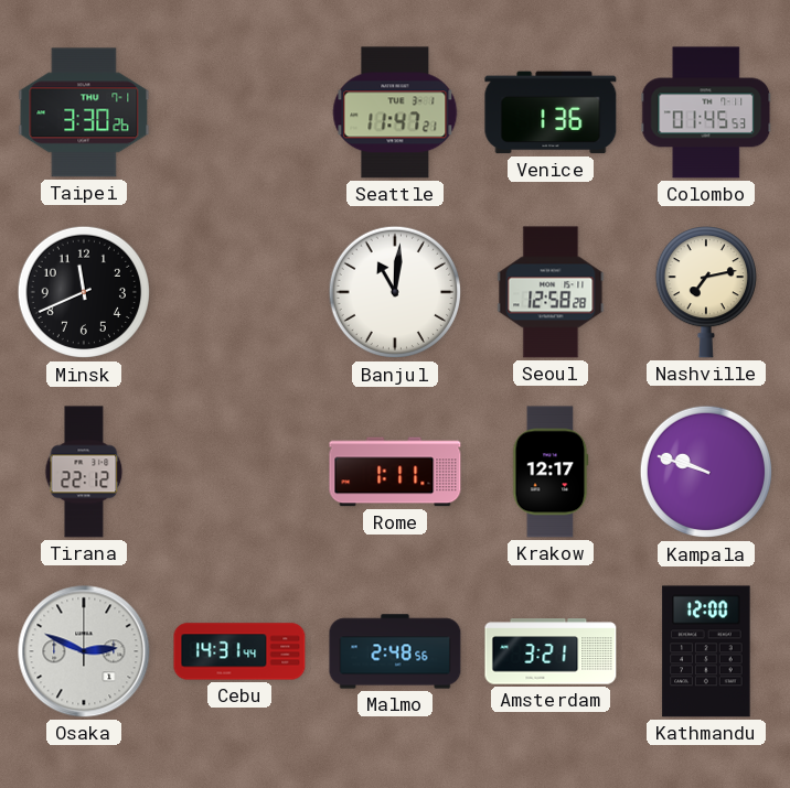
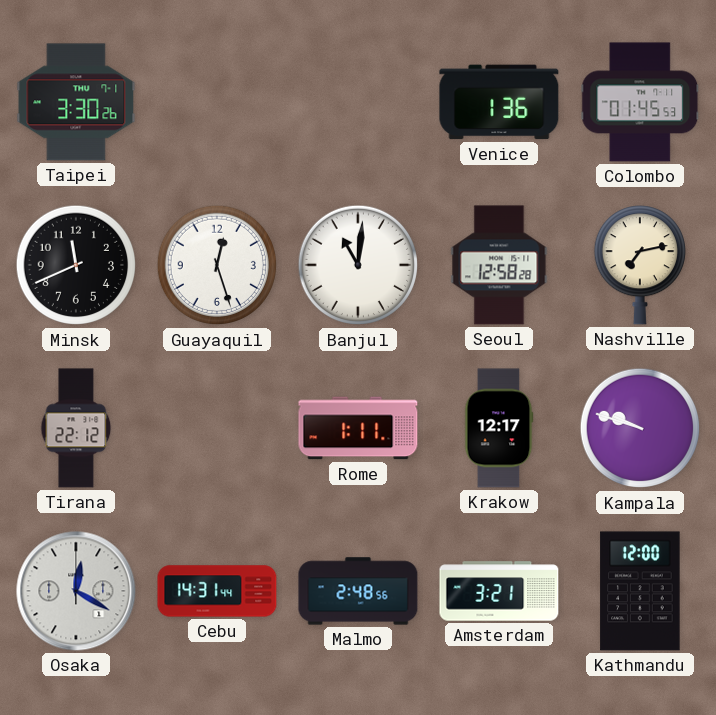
Seattle: 11:47 -> none (395, 112)
Guayaquil: none -> 12:27 (217, 265)
Osaka: 2:49 -> 12:20 (76, 591)
